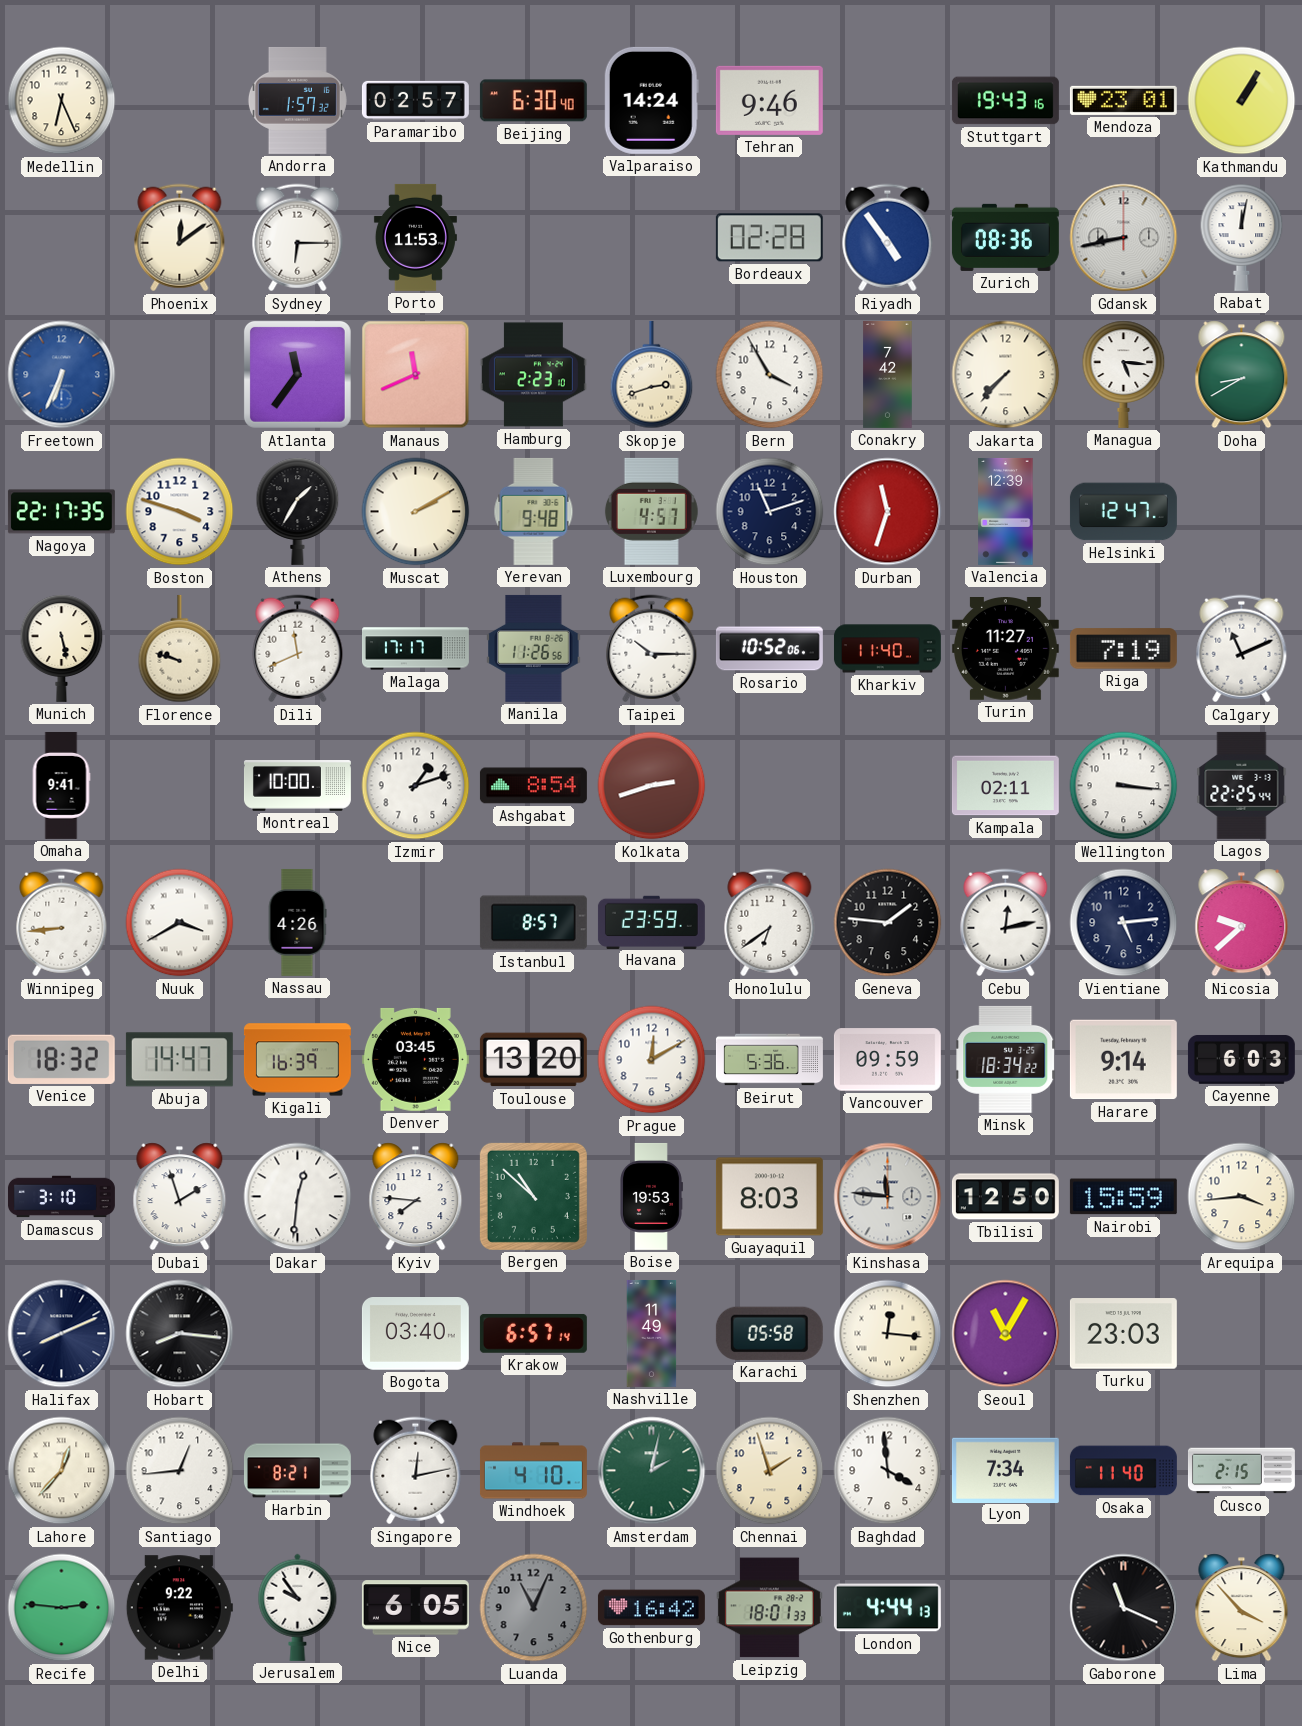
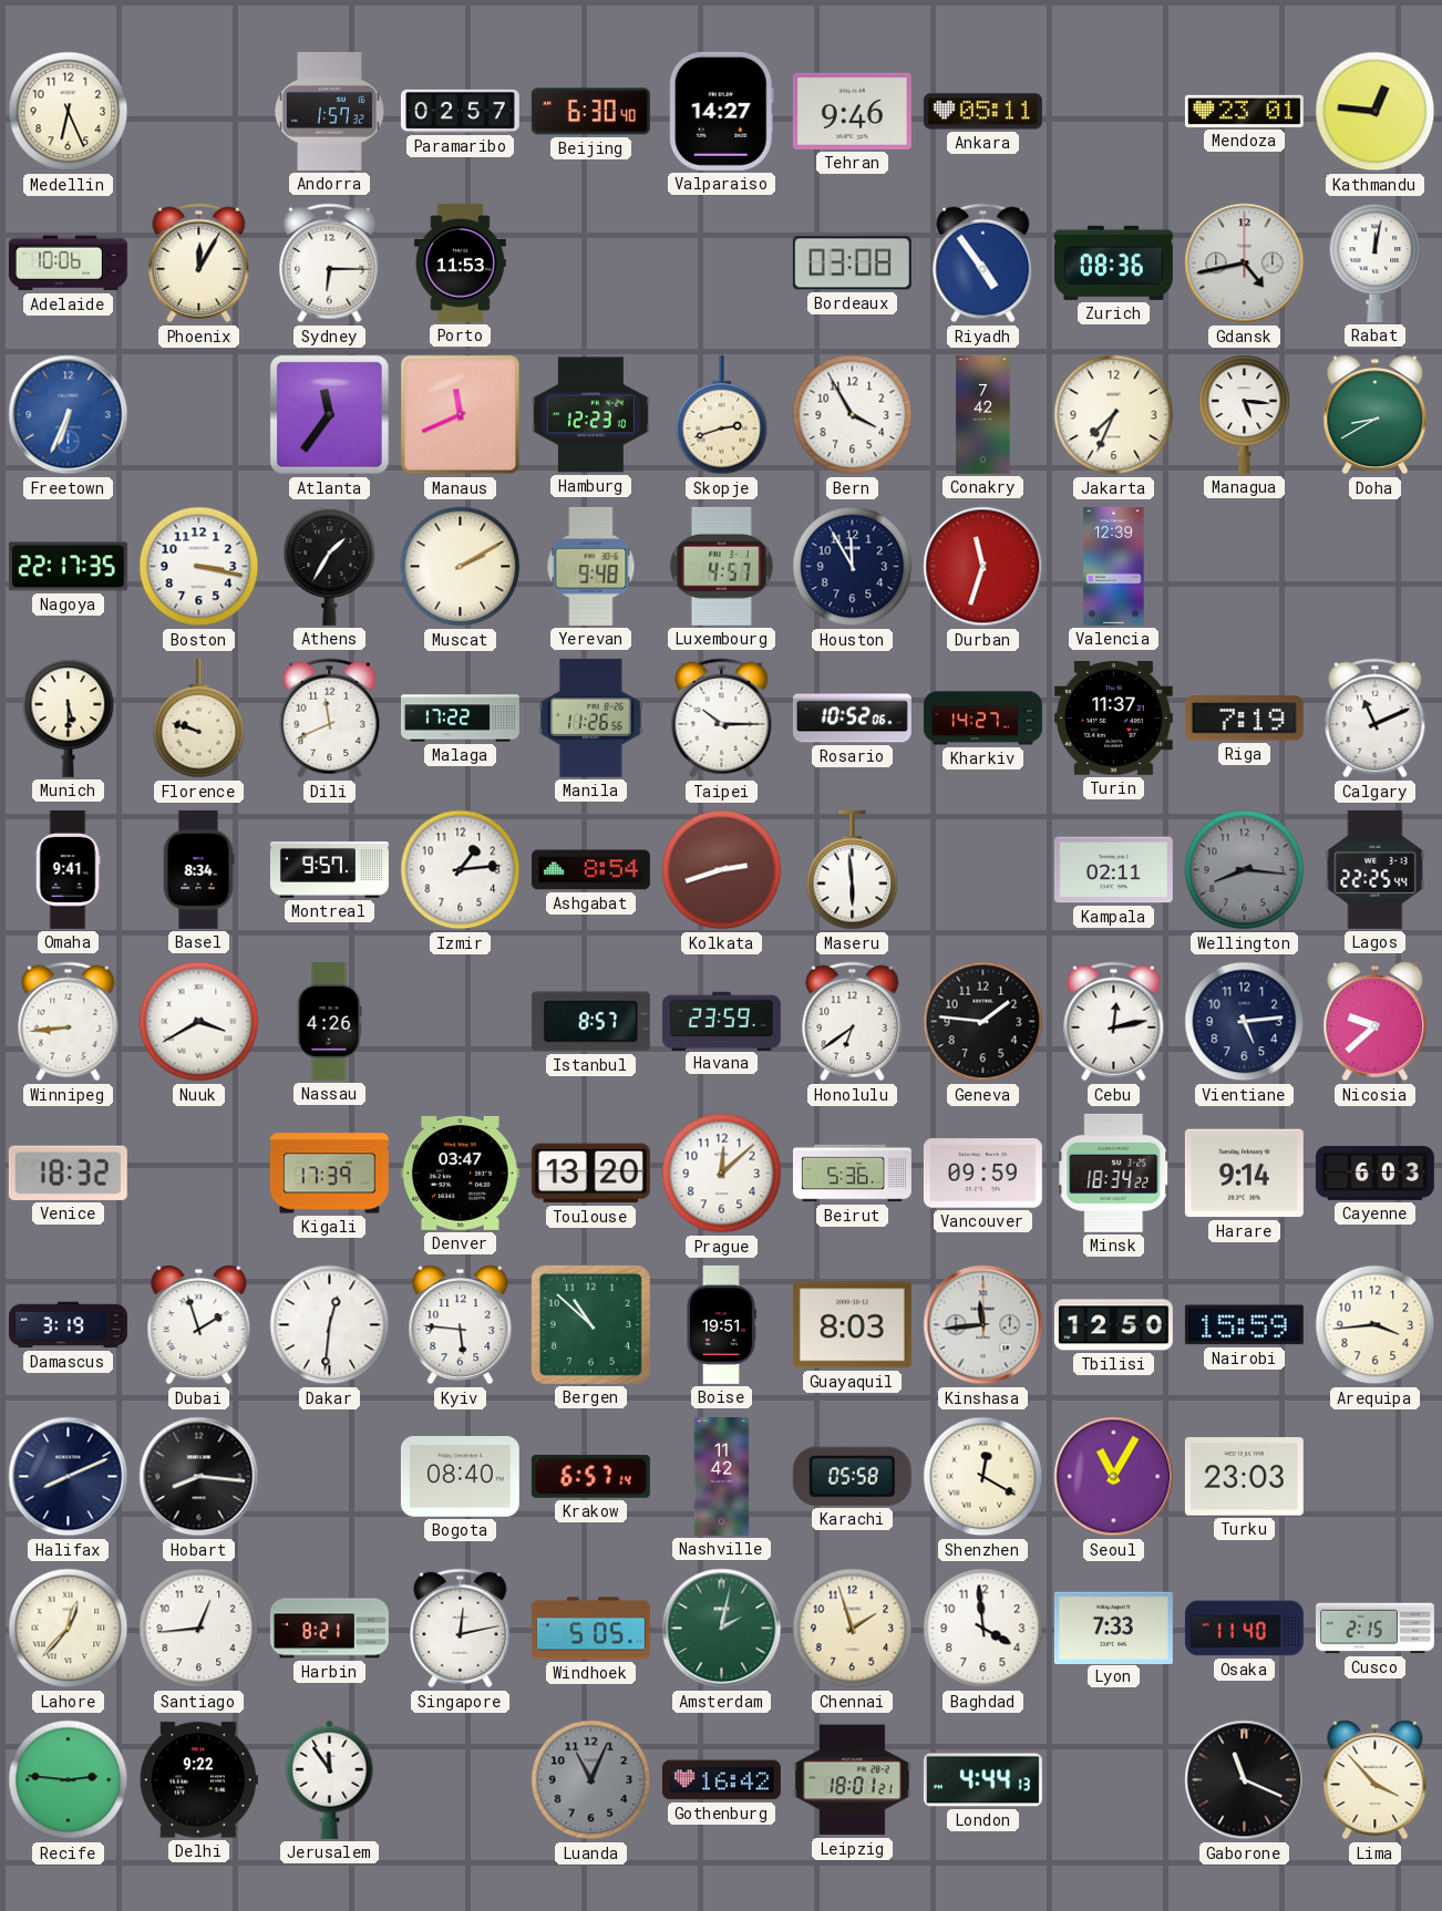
Valparaiso: 14:24 -> 14:27 (721, 111)
Ankara: none -> 05:11 (982, 112)
Stuttgart: 19:43 -> none (1005, 101)
Kathmandu: 1:05 -> 12:46 (1376, 112)
Adelaide: none -> 10:06 (68, 264)
Phoenix: 12:09 -> 12:05 (199, 264)
Bordeaux: 02:28 -> 03:08 (852, 264)
Gdansk: 8:43 -> 4:43 (1245, 264)
Hamburg: 2:23 -> 12:23 (590, 415)
Jakarta: 7:37 -> 7:34 (1114, 415)
Boston: 3:48 -> 3:17 (199, 567)
Houston: 11:12 -> 11:55 (853, 567)
Helsinki: 12:47 -> none (1123, 512)
Munich: 5:28 -> 5:30 (69, 717)
Malaga: 17:17 -> 17:22 (461, 719)
Kharkiv: 11:40 -> 14:27 (982, 719)
Turin: 11:27 -> 11:37 (1113, 719)
Basel: none -> 8:34 (198, 869)
Montreal: 10:00 -> 9:57 (329, 870)
Izmir: 1:12 -> 1:14 (461, 870)
Maseru: none -> 5:59 (853, 870)
Wellington: 3:16 -> 8:16 (1245, 870)
Wellington dial: white -> grey (1245, 870)
Abuja: 14:47 -> none (179, 1060)
Kigali: 16:39 -> 17:39 (329, 1174)
Denver: 03:45 -> 03:47 (460, 1173)
Prague: 12:10 -> 12:08 (722, 1174)
Damascus: 3:10 -> 3:19 (69, 1325)
Kyiv: 7:46 -> 5:46 (461, 1325)
Boise: 19:53 -> 19:51 (722, 1324)
Kinshasa: 11:46 -> 11:44 (983, 1325)
Bogota: 03:40 -> 08:40 (460, 1477)
Nashville: 11:49 -> 11:42 (722, 1476)
Shenzhen: 12:16 -> 12:20 (983, 1477)
Windhoek: 4:10 -> 5:05 (590, 1629)
Lyon: 7:34 -> 7:33 (1113, 1628)
Jerusalem: 9:54 -> 11:54 (330, 1779)
Nice: 6:05 -> none (415, 1608)
Leipzig: 18:01:33 -> 18:01:21 (852, 1780)
